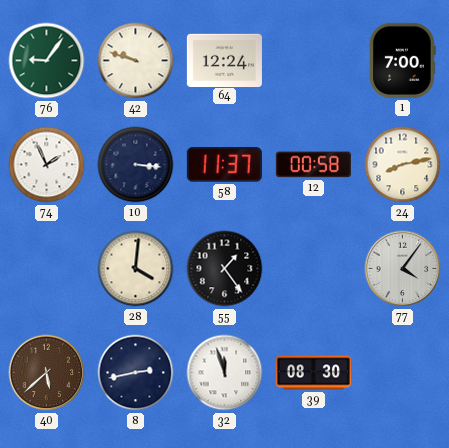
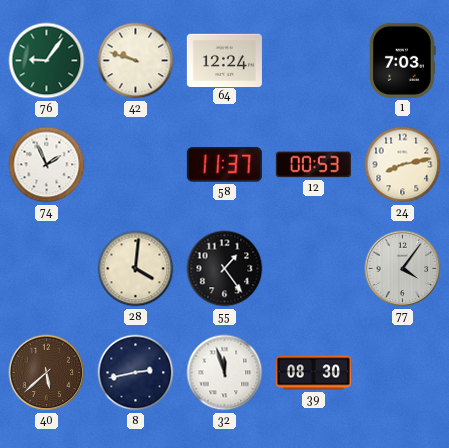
1: 7:00 -> 7:03 (403, 60)
10: 3:16 -> none (136, 165)
12: 00:58 -> 00:53 (313, 165)
